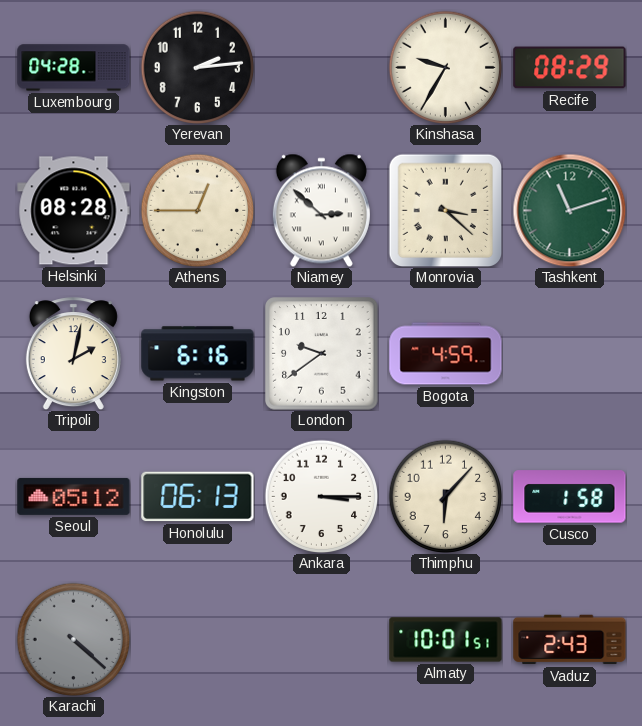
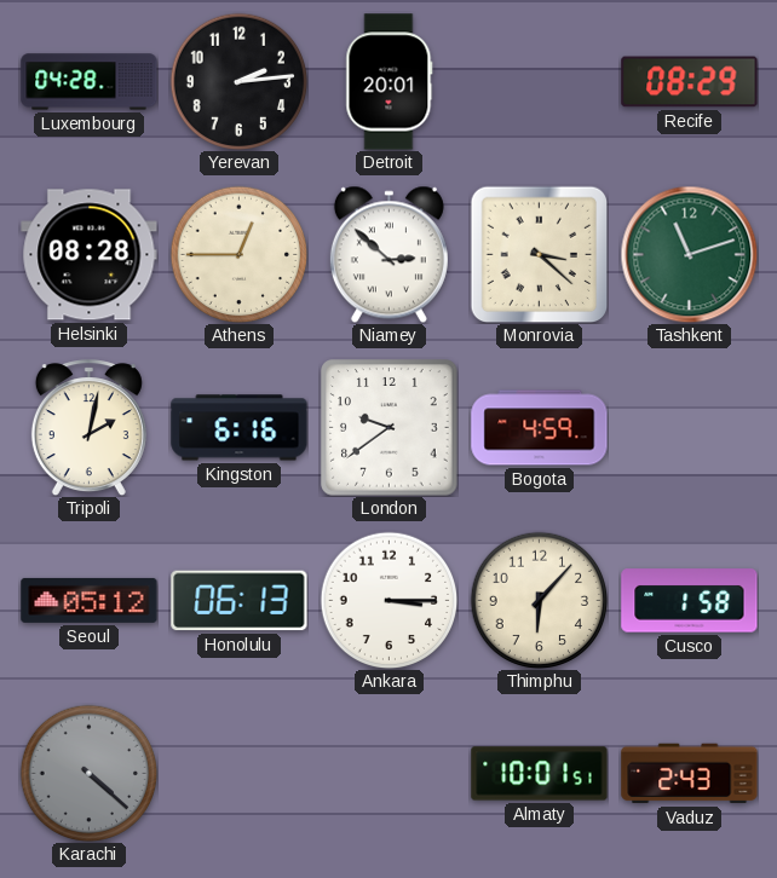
Detroit: none -> 20:01 (390, 82)
Kinshasa: 9:35 -> none (445, 67)
